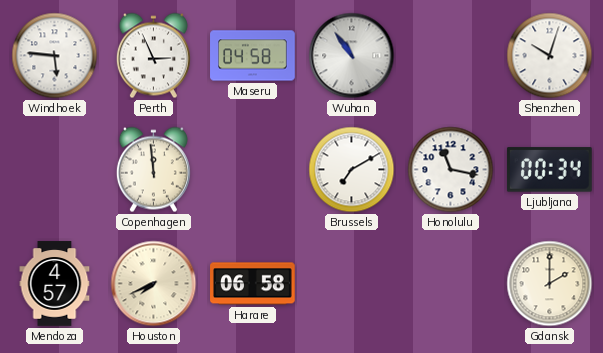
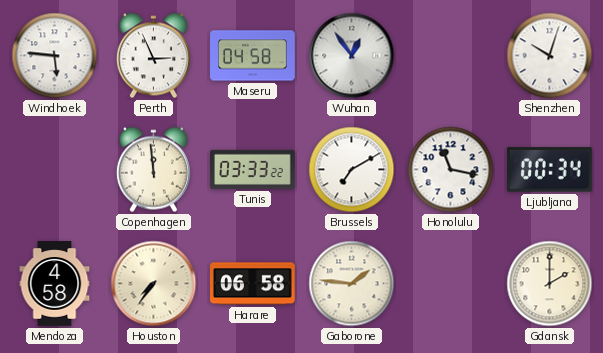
Wuhan: 10:54 -> 12:54 (352, 56)
Tunis: none -> 03:33 (253, 169)
Mendoza: 4:57 -> 4:58 (55, 284)
Houston: 7:41 -> 7:36 (154, 284)
Gaborone: none -> 1:46 (352, 284)
